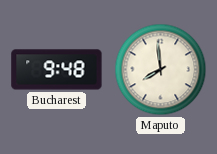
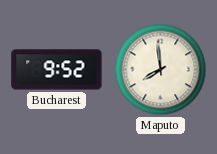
Bucharest: 9:48 -> 9:52 (57, 70)
